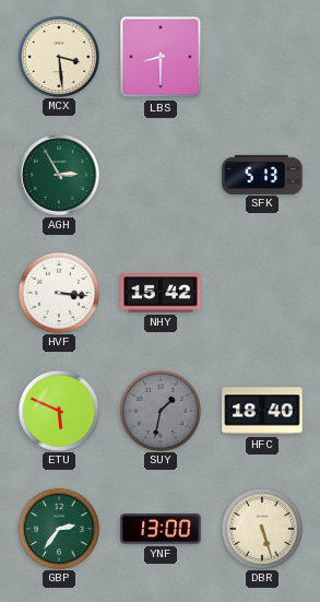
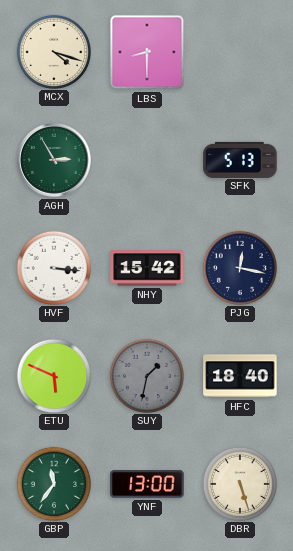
MCX: 3:29 -> 4:18 (53, 51)
PJG: none -> 12:17 (239, 267)
GBP: 2:36 -> 11:36 (53, 483)
